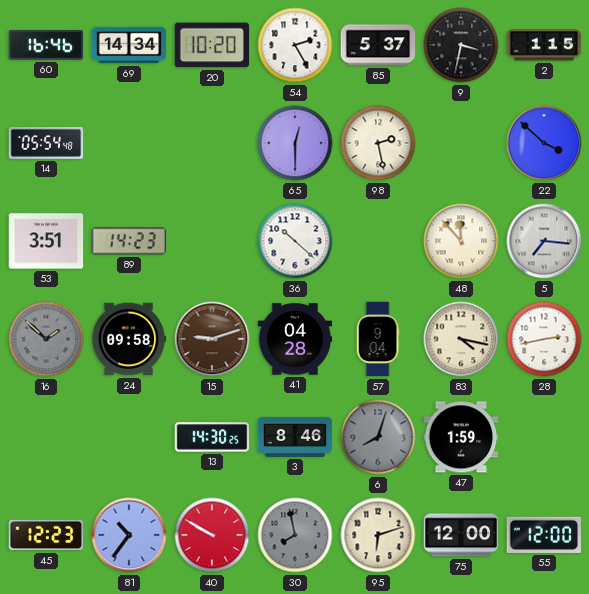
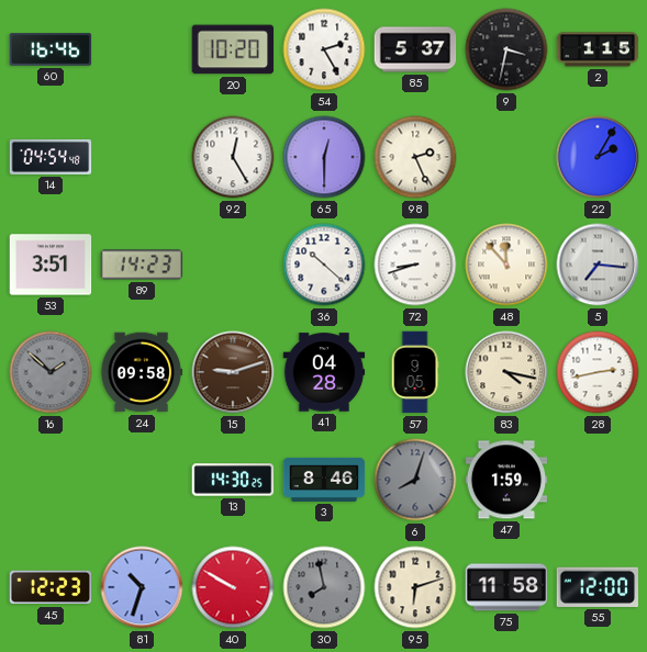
69: 14:34 -> none (129, 45)
14: 05:54 -> 04:54 (51, 157)
92: none -> 12:25 (233, 157)
98: 2:28 -> 2:26 (415, 157)
22: 3:52 -> 2:05 (598, 157)
72: none -> 8:42 (415, 265)
57: 9:04 -> 9:05 (415, 372)
81: 10:36 -> 10:33 (142, 587)
75: 12:00 -> 11:58 (506, 587)
